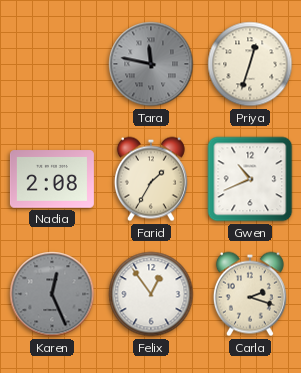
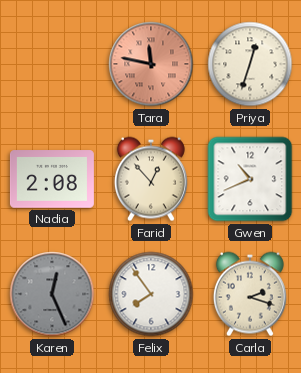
Tara dial: grey -> salmon (151, 64)
Farid: 1:35 -> 12:53 (151, 179)
Felix: 12:54 -> 7:54 (151, 294)
